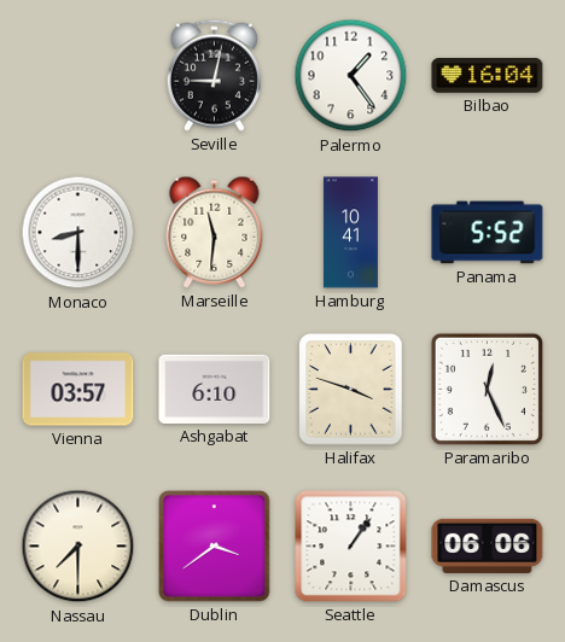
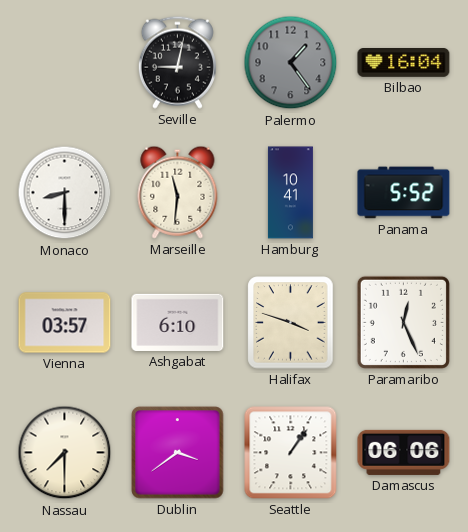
Palermo dial: white -> grey (291, 63)
